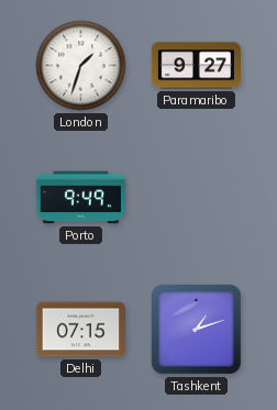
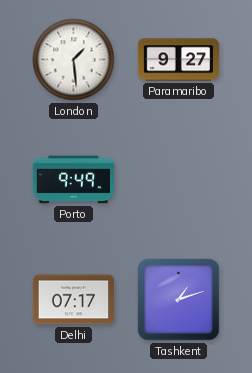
London: 1:33 -> 1:29 (74, 60)
Delhi: 07:15 -> 07:17 (73, 300)
